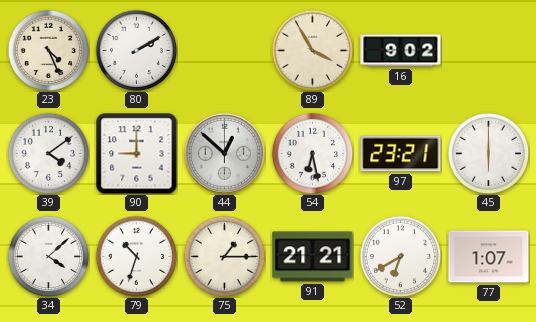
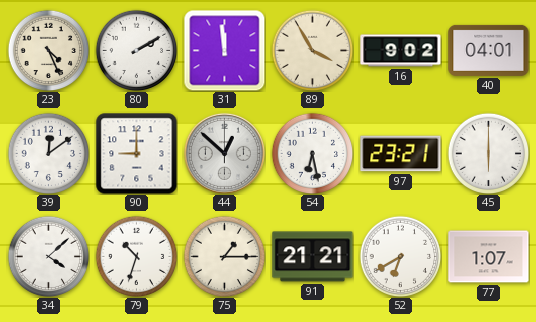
31: none -> 11:59 (224, 50)
40: none -> 04:01 (489, 50)
39: 4:09 -> 12:09 (48, 153)
